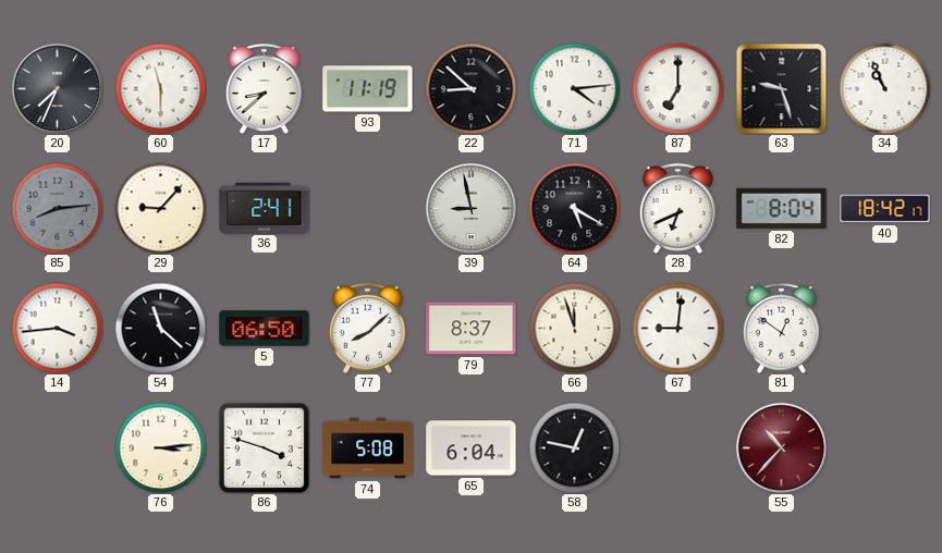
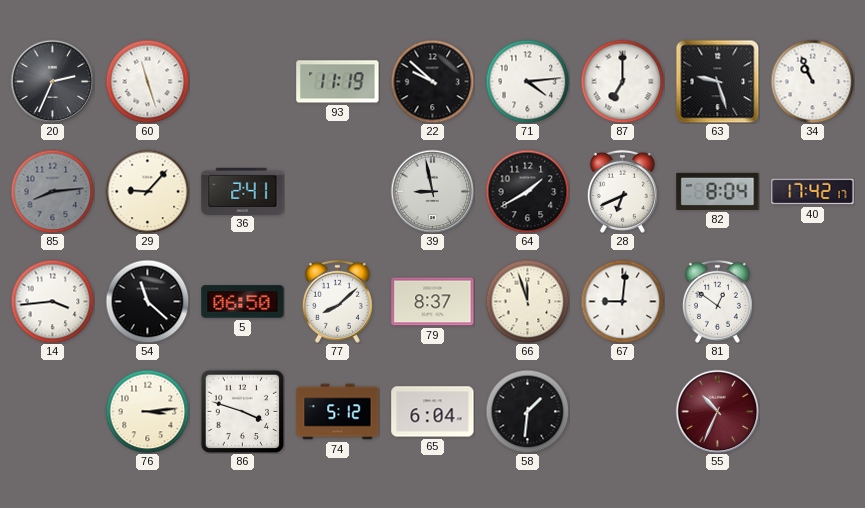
20: 7:34 -> 2:34 (52, 81)
60: 11:30 -> 11:27 (147, 81)
17: 8:38 -> none (264, 88)
22: 8:52 -> 9:52 (432, 81)
64: 5:20 -> 1:40 (527, 191)
40: 18:42 -> 17:42 (813, 192)
74: 5:08 -> 5:12 (338, 412)
58: 12:47 -> 1:31 (527, 411)
55: 10:37 -> 10:34 (717, 411)
